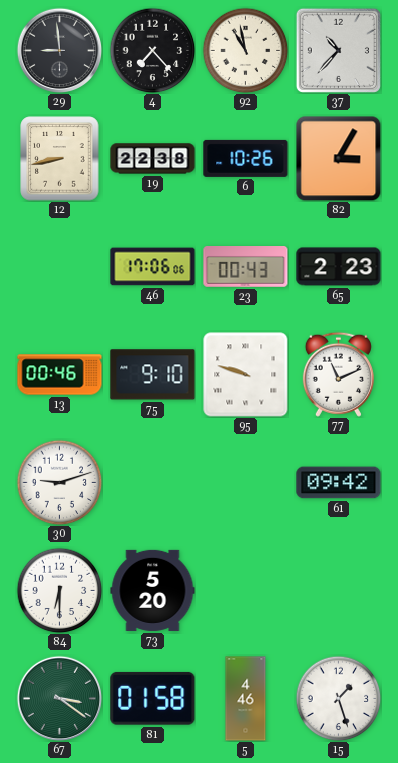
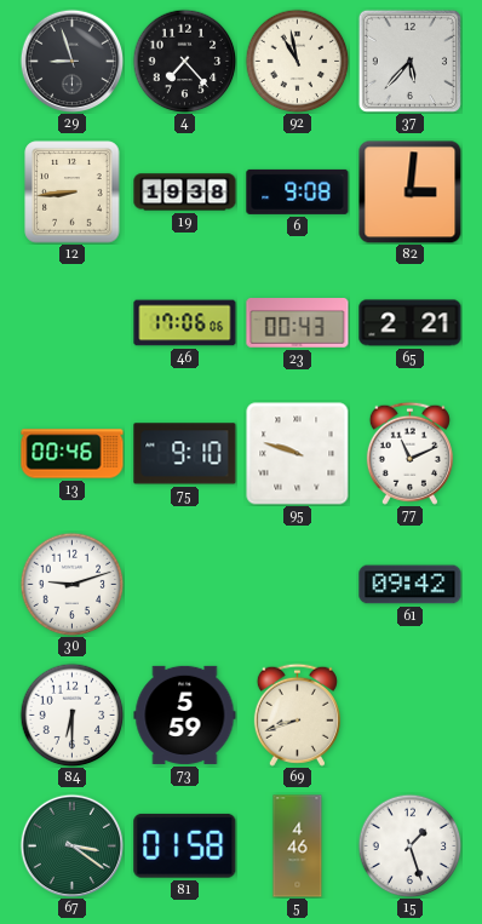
29: 8:59 -> 8:57 (71, 61)
37: 10:37 -> 5:37 (409, 61)
12: 8:43 -> 8:44 (73, 193)
19: 22:38 -> 19:38 (185, 193)
6: 10:26 -> 9:08 (298, 191)
82: 3:05 -> 3:01 (409, 191)
65: 2:23 -> 2:21 (411, 323)
73: 5:20 -> 5:59 (185, 714)
69: none -> 8:42 (297, 714)
